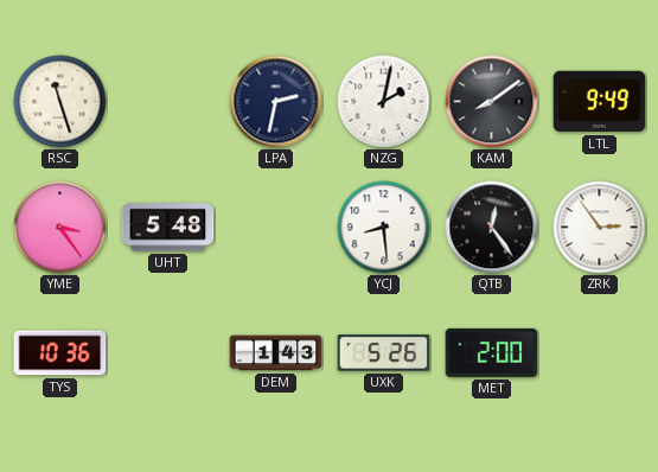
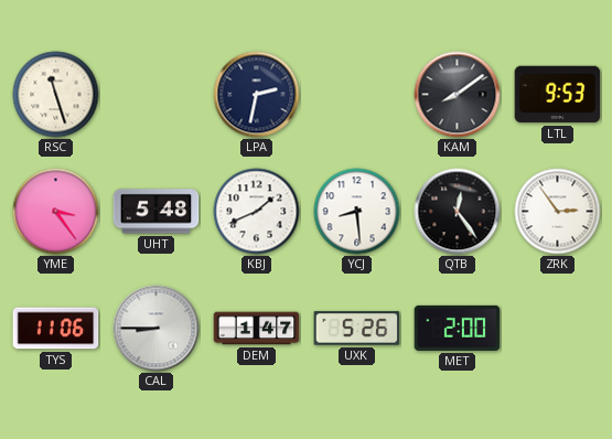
NZG: 2:02 -> none (384, 102)
LTL: 9:49 -> 9:53 (558, 95)
KBJ: none -> 1:41 (257, 212)
TYS: 10:36 -> 11:06 (56, 329)
CAL: none -> 8:45 (157, 329)
DEM: 1:43 -> 1:47 (257, 329)
